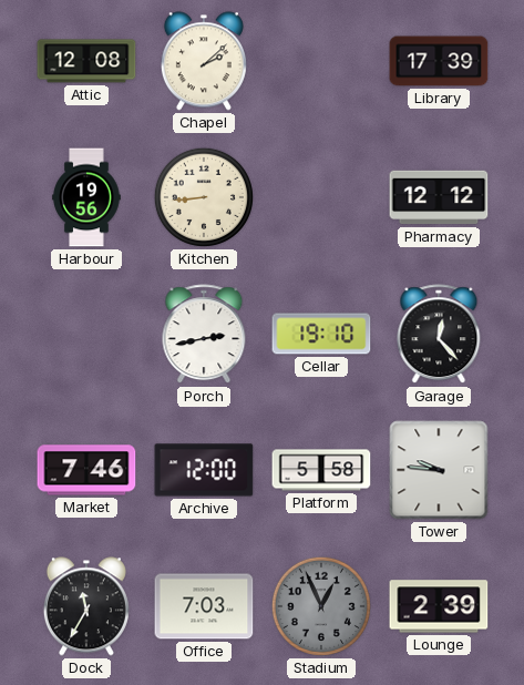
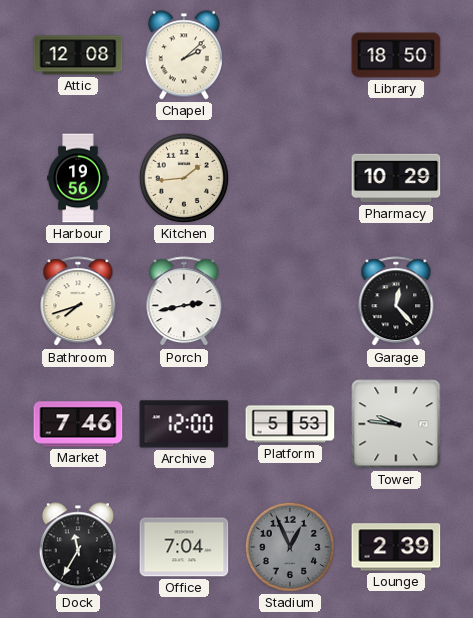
Library: 17:39 -> 18:50 (396, 55)
Kitchen: 8:44 -> 1:44 (184, 178)
Pharmacy: 12:12 -> 10:29 (396, 178)
Bathroom: none -> 7:42 (78, 302)
Cellar: 19:10 -> none (321, 334)
Platform: 5:58 -> 5:53 (290, 424)
Office: 7:03 -> 7:04 (184, 547)
